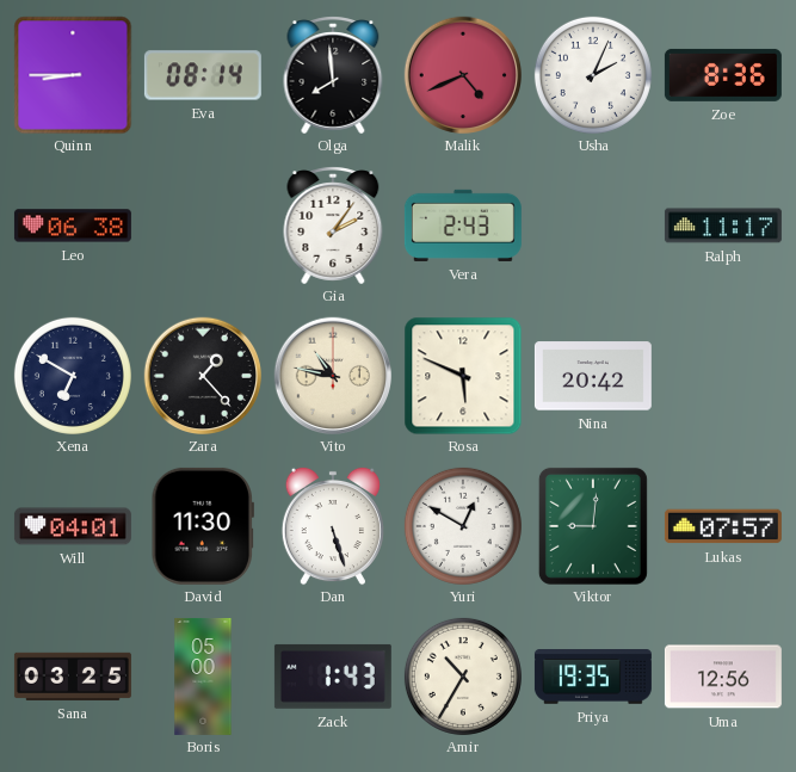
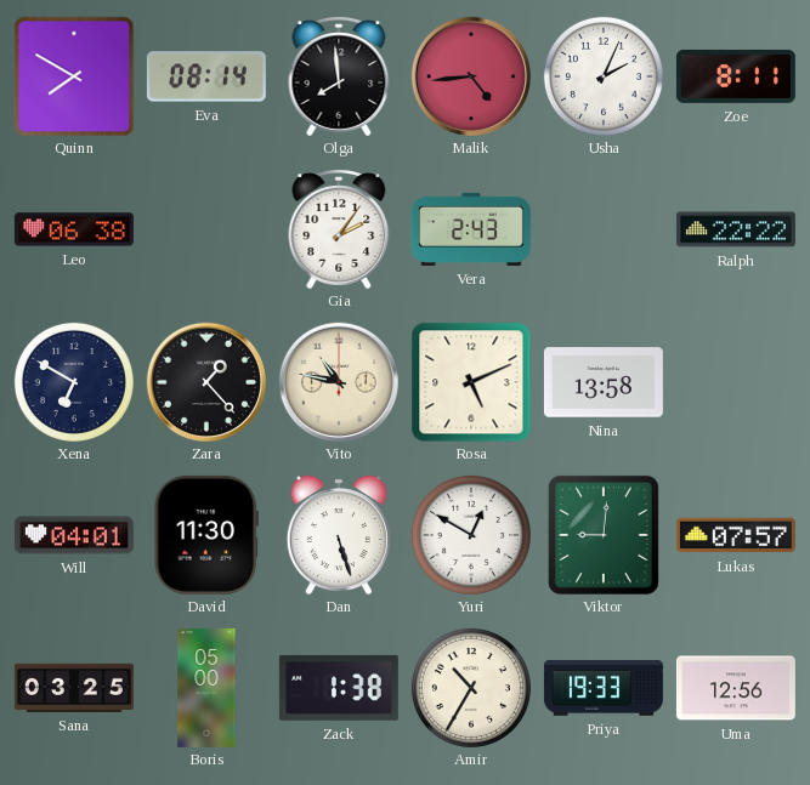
Quinn: 8:45 -> 7:50 (74, 76)
Malik: 4:41 -> 4:44 (470, 75)
Zoe: 8:36 -> 8:11 (736, 76)
Ralph: 11:17 -> 22:22 (736, 229)
Rosa: 5:49 -> 5:11 (471, 382)
Nina: 20:42 -> 13:58 (604, 382)
Zack: 1:43 -> 1:38 (339, 688)
Priya: 19:35 -> 19:33 (604, 689)
